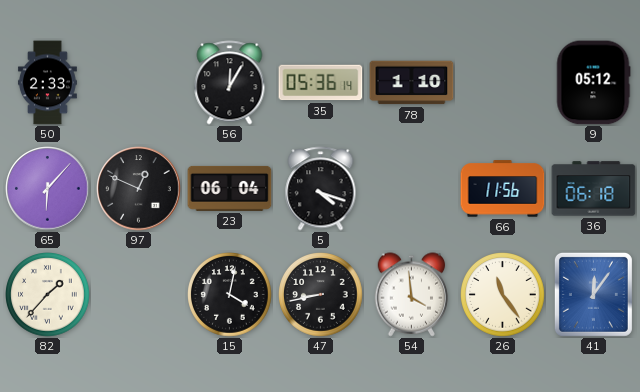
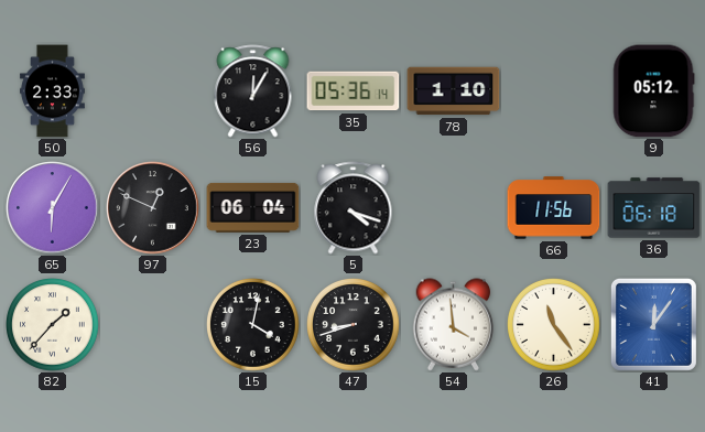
65: 6:07 -> 6:05 (53, 208)
47: 8:43 -> 8:42 (354, 325)
